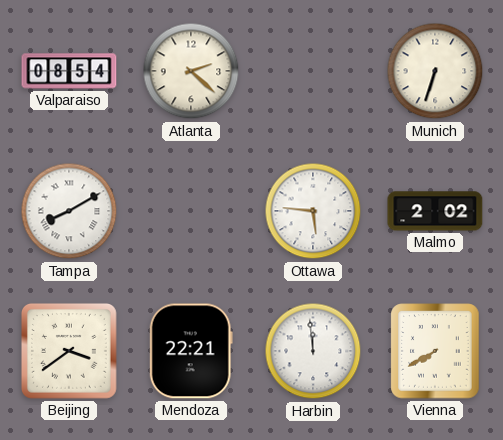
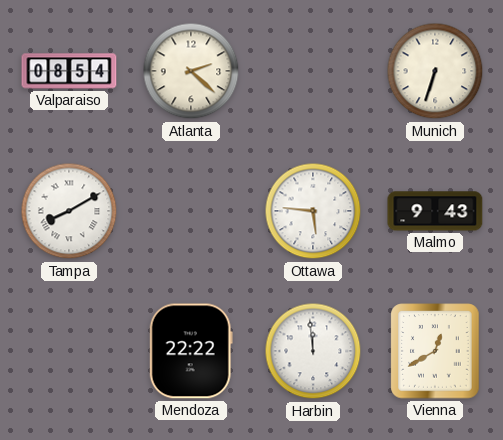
Malmo: 2:02 -> 9:43 (435, 211)
Beijing: 3:39 -> none (69, 351)
Mendoza: 22:21 -> 22:22 (191, 351)
Vienna: 7:40 -> 12:40 (435, 351)
